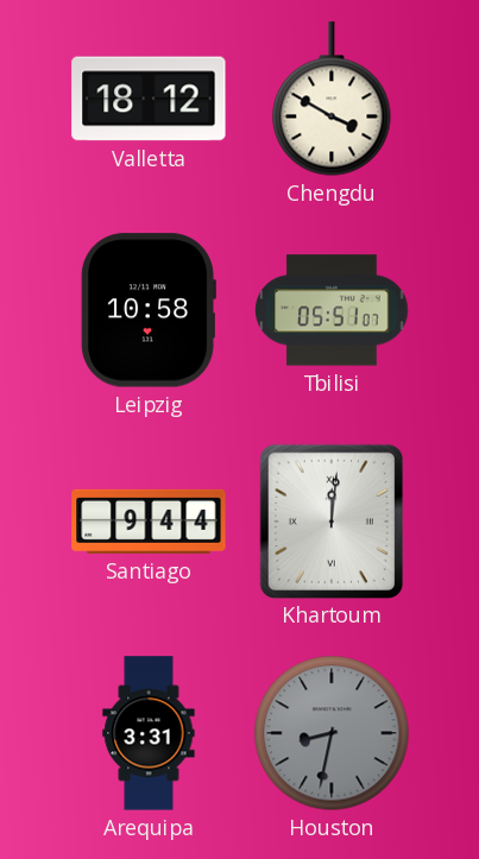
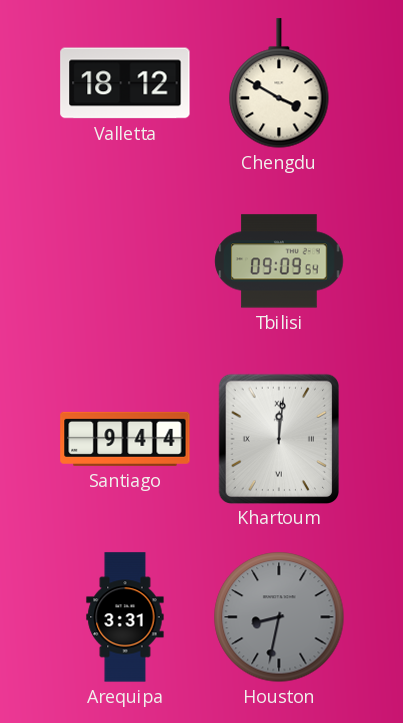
Leipzig: 10:58 -> none (149, 310)
Tbilisi: 05:51 -> 09:09 (279, 261)
